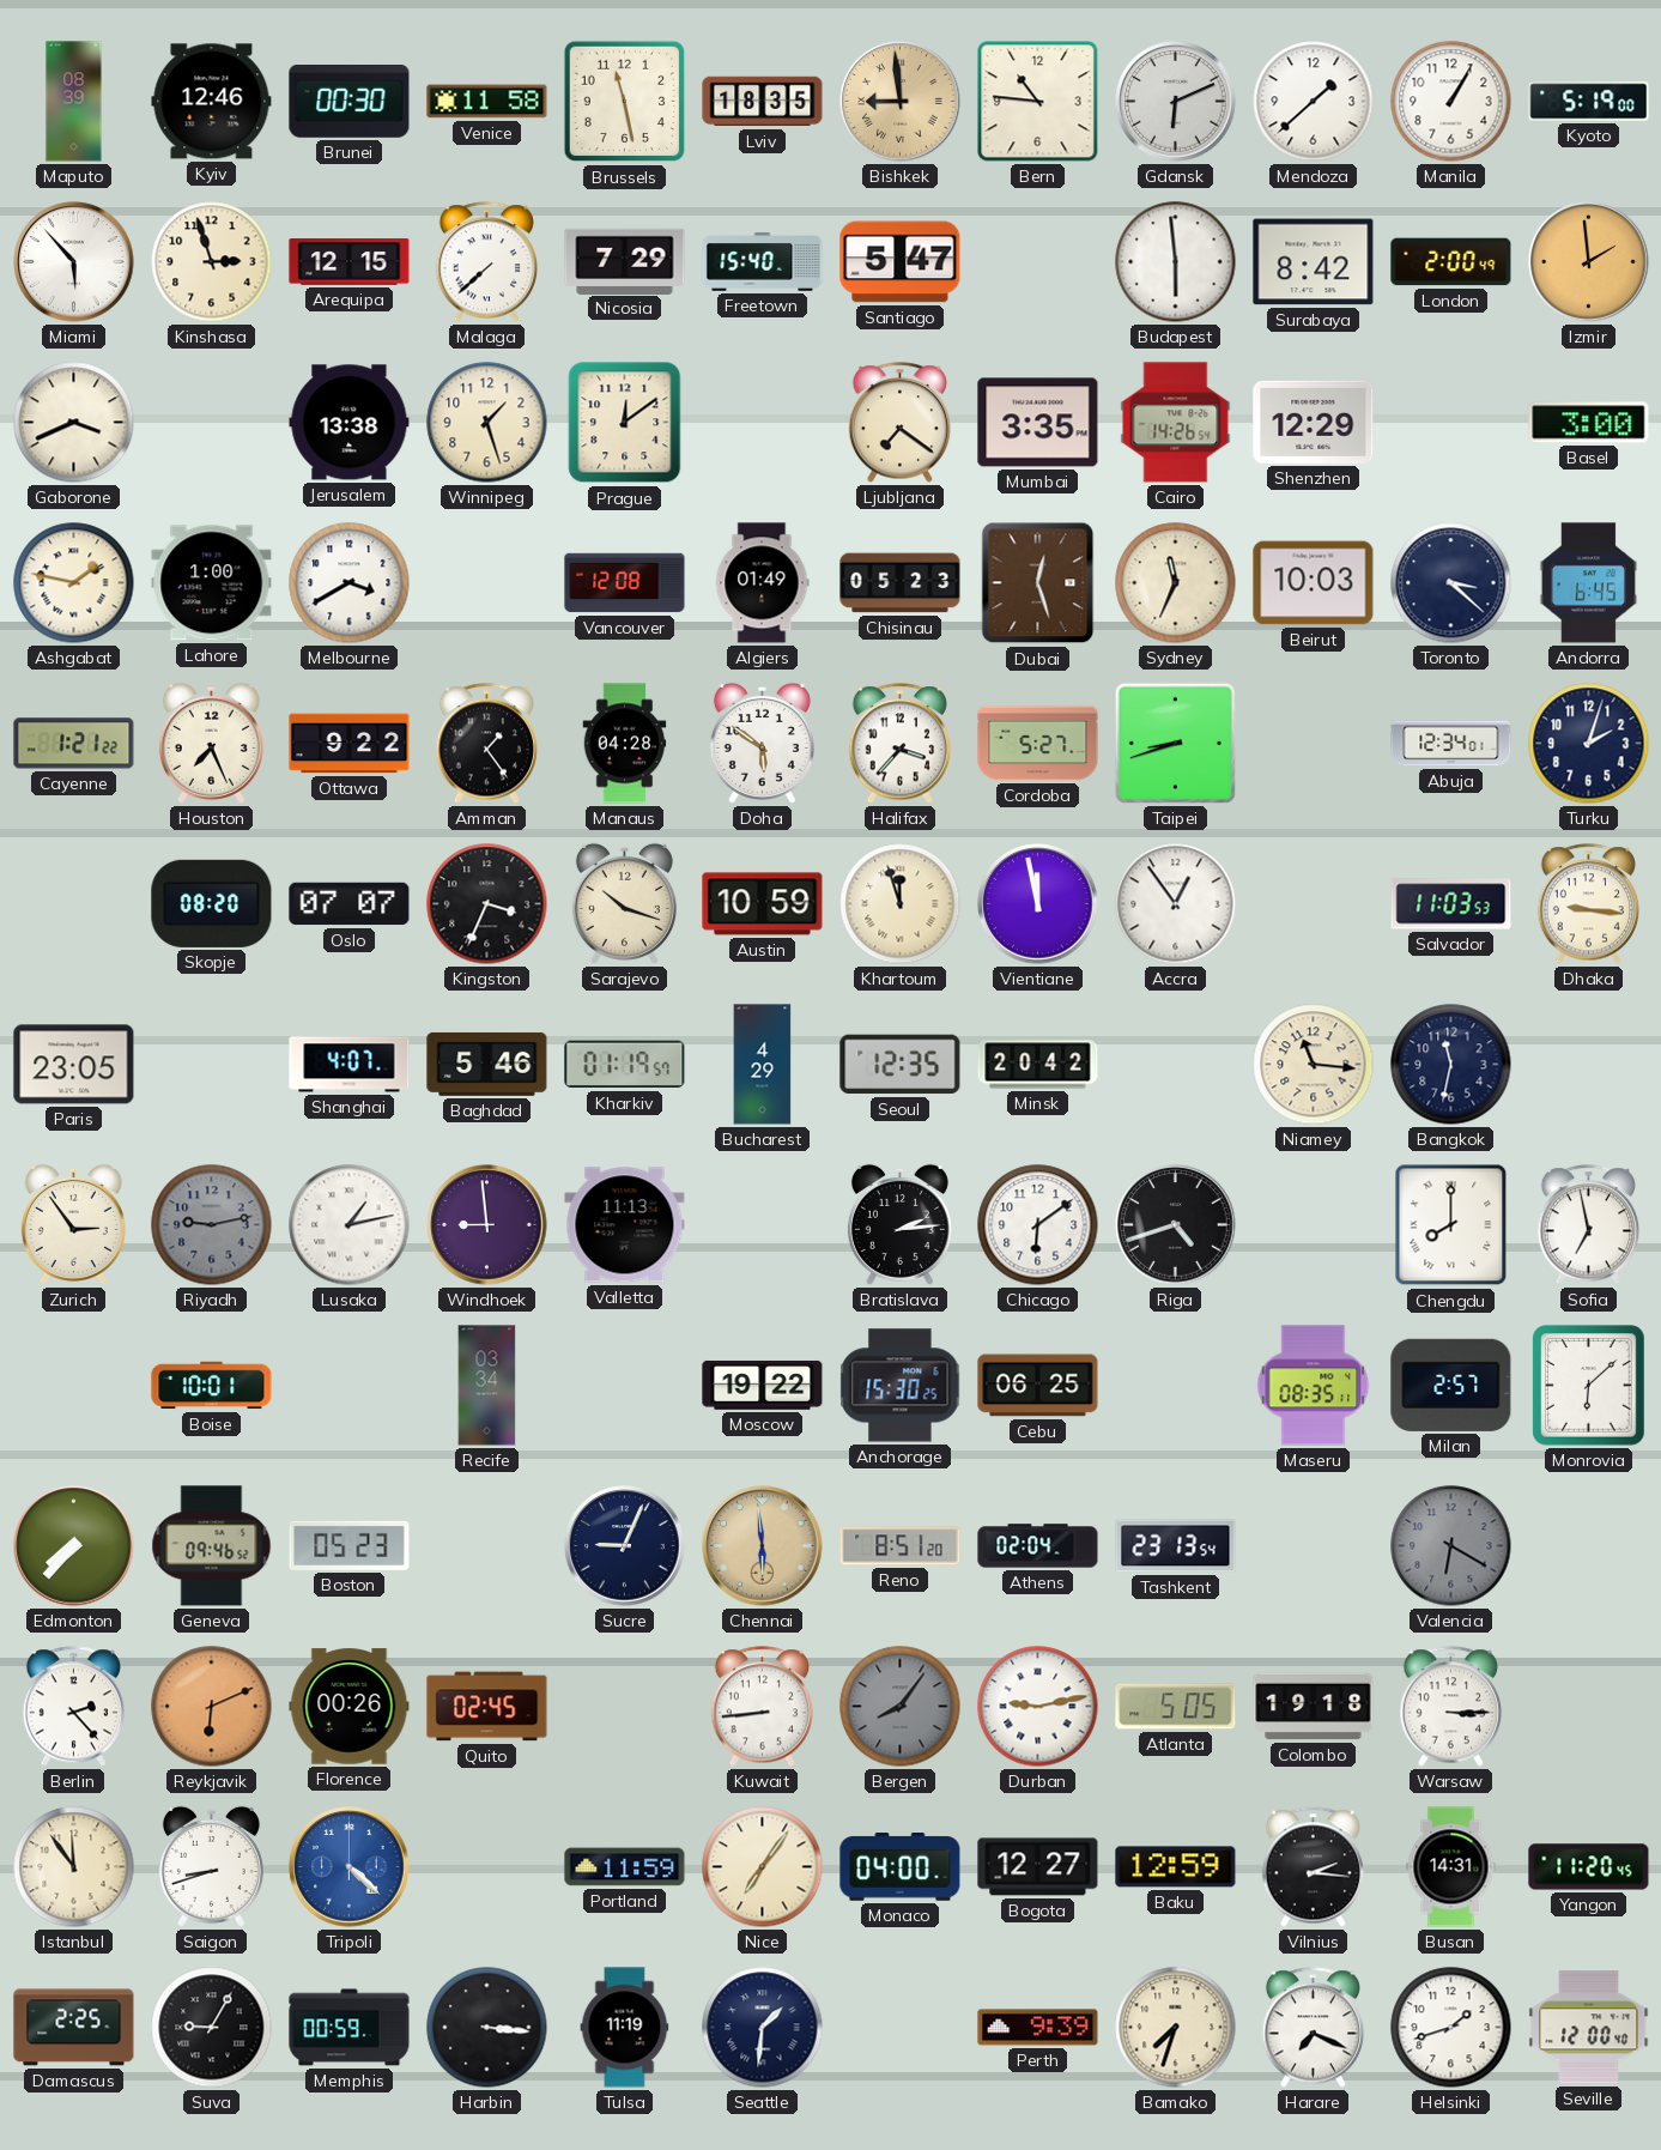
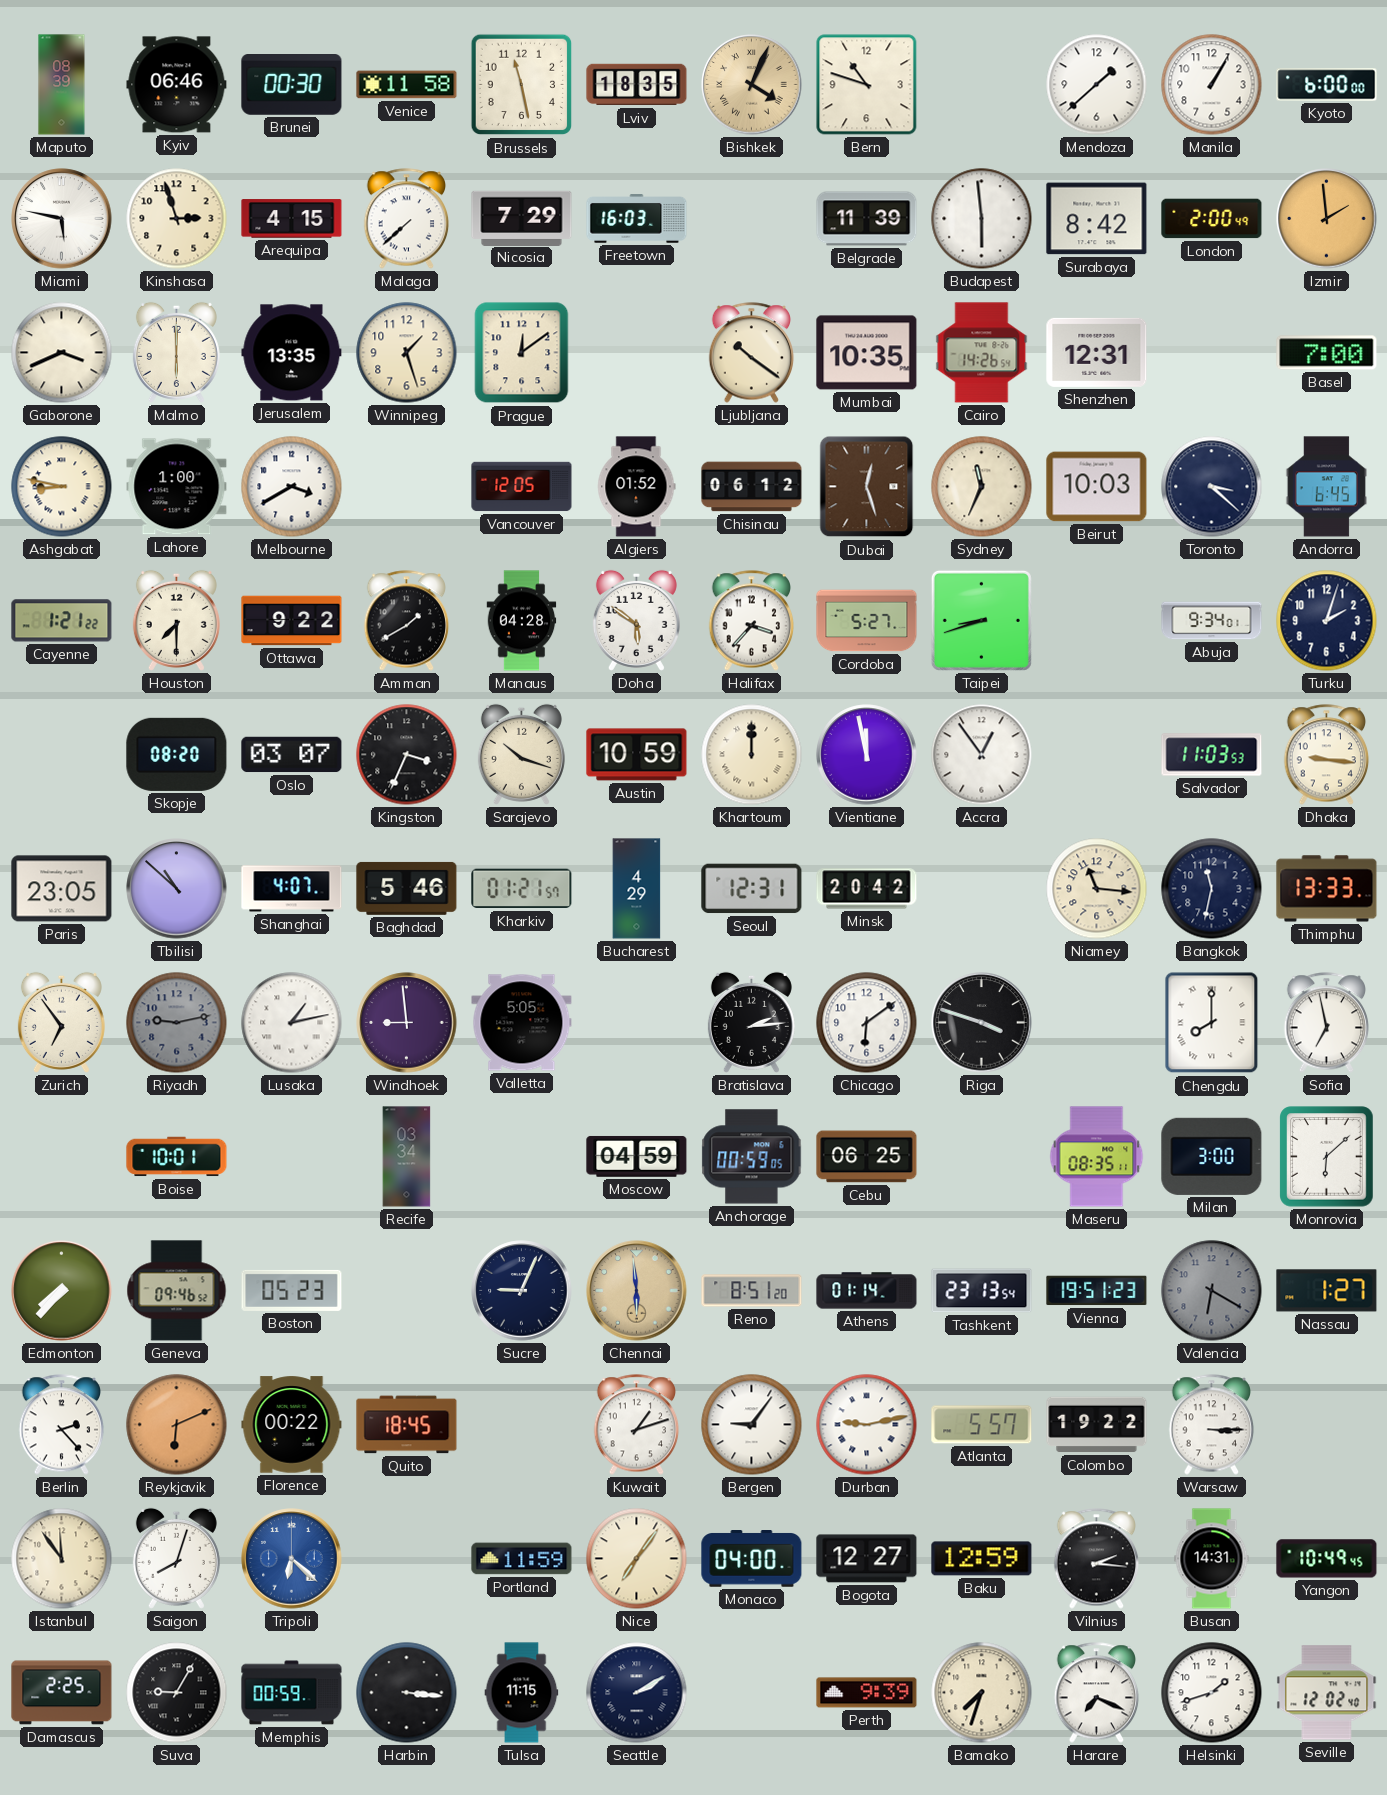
Kyiv: 12:46 -> 06:46 (177, 85)
Bishkek: 8:59 -> 4:04 (752, 85)
Bern: 10:46 -> 10:48 (867, 85)
Gdansk: 6:11 -> none (1176, 102)
Kyoto: 5:19 -> 6:00 (1327, 85)
Miami: 5:53 -> 5:47 (62, 219)
Arequipa: 12:15 -> 4:15 (292, 219)
Freetown: 15:40 -> 16:03 (637, 219)
Santiago: 5:47 -> none (901, 262)
Belgrade: none -> 11:39 (867, 219)
Malmo: none -> 6:00 (176, 352)
Jerusalem: 13:38 -> 13:35 (292, 353)
Ljubljana: 7:21 -> 10:21 (752, 353)
Mumbai: 3:35 -> 10:35 (867, 353)
Shenzhen: 12:29 -> 12:31 (1097, 352)
Basel: 3:00 -> 7:00 (1327, 353)
Ashgabat: 1:47 -> 8:47 (62, 487)
Vancouver: 12:08 -> 12:05 (522, 487)
Algiers: 01:49 -> 01:52 (636, 487)
Chisinau: 05:23 -> 06:12 (752, 487)
Houston: 7:26 -> 7:30 (176, 620)
Amman: 1:24 -> 1:40 (407, 621)
Abuja: 12:34 -> 9:34 (1212, 621)
Oslo: 07:07 -> 03:07 (292, 755)
Khartoum: 11:57 -> 12:00 (752, 755)
Tbilisi: none -> 10:52 (177, 889)
Kharkiv: 01:19 -> 01:21 (522, 889)
Seoul: 12:35 -> 12:31 (752, 889)
Thimphu: none -> 13:33 (1327, 889)
Zurich: 2:54 -> 6:54 (61, 1022)
Valletta: 11:13 -> 5:05 (522, 1023)
Riga: 4:42 -> 3:48 (982, 1023)
Moscow: 19:22 -> 04:59 (637, 1157)
Anchorage: 15:30 -> 00:59 (752, 1157)
Milan: 2:57 -> 3:00 (1212, 1156)
Athens: 02:04 -> 01:14 (867, 1291)
Vienna: none -> 19:51 (1097, 1291)
Nassau: none -> 1:27 (1327, 1291)
Florence: 00:26 -> 00:22 (292, 1425)
Quito: 02:45 -> 18:45 (407, 1425)
Kuwait: 8:44 -> 1:12 (637, 1425)
Bergen: 8:06 -> 9:06 (752, 1425)
Bergen dial: grey -> white (752, 1425)
Atlanta: 5:05 -> 5:57 (982, 1425)
Colombo: 19:18 -> 19:22 (1097, 1425)
Saigon: 8:42 -> 8:03 (176, 1558)
Tripoli: 4:22 -> 6:22 (292, 1559)
Yangon: 11:20 -> 10:49 (1327, 1559)
Tulsa: 11:19 -> 11:15 (522, 1693)
Seattle: 1:31 -> 2:10 (637, 1693)
Seville: 12:00 -> 12:02 (1327, 1693)
